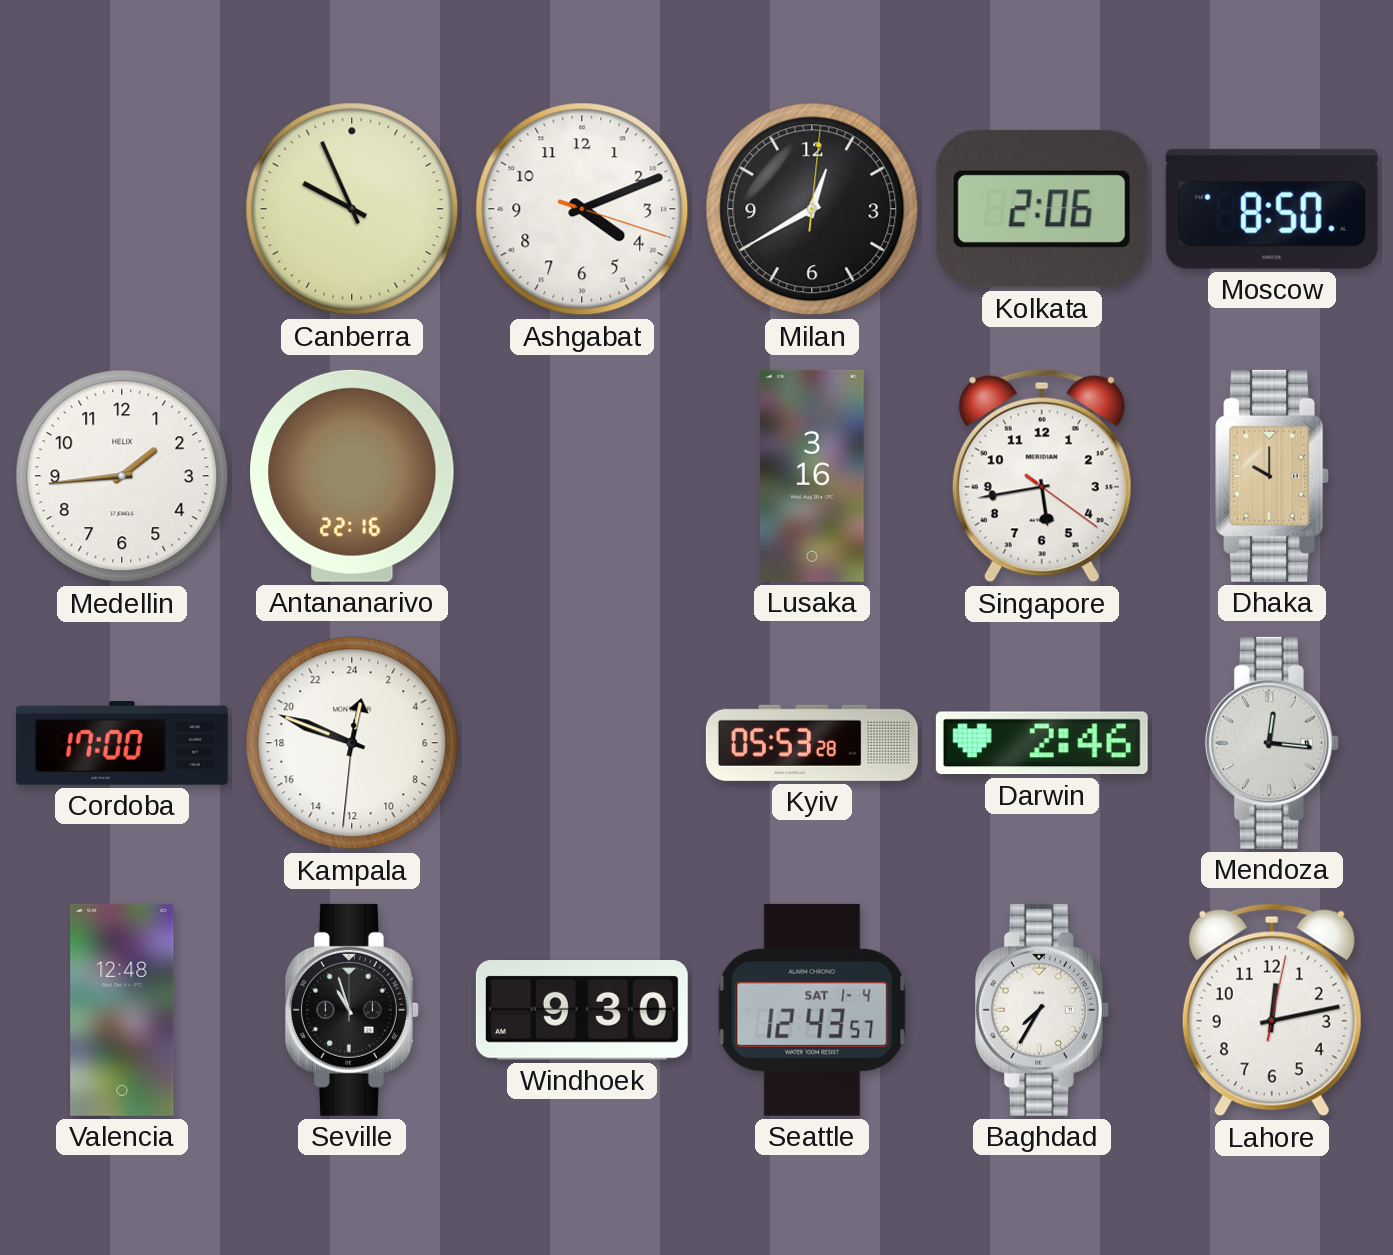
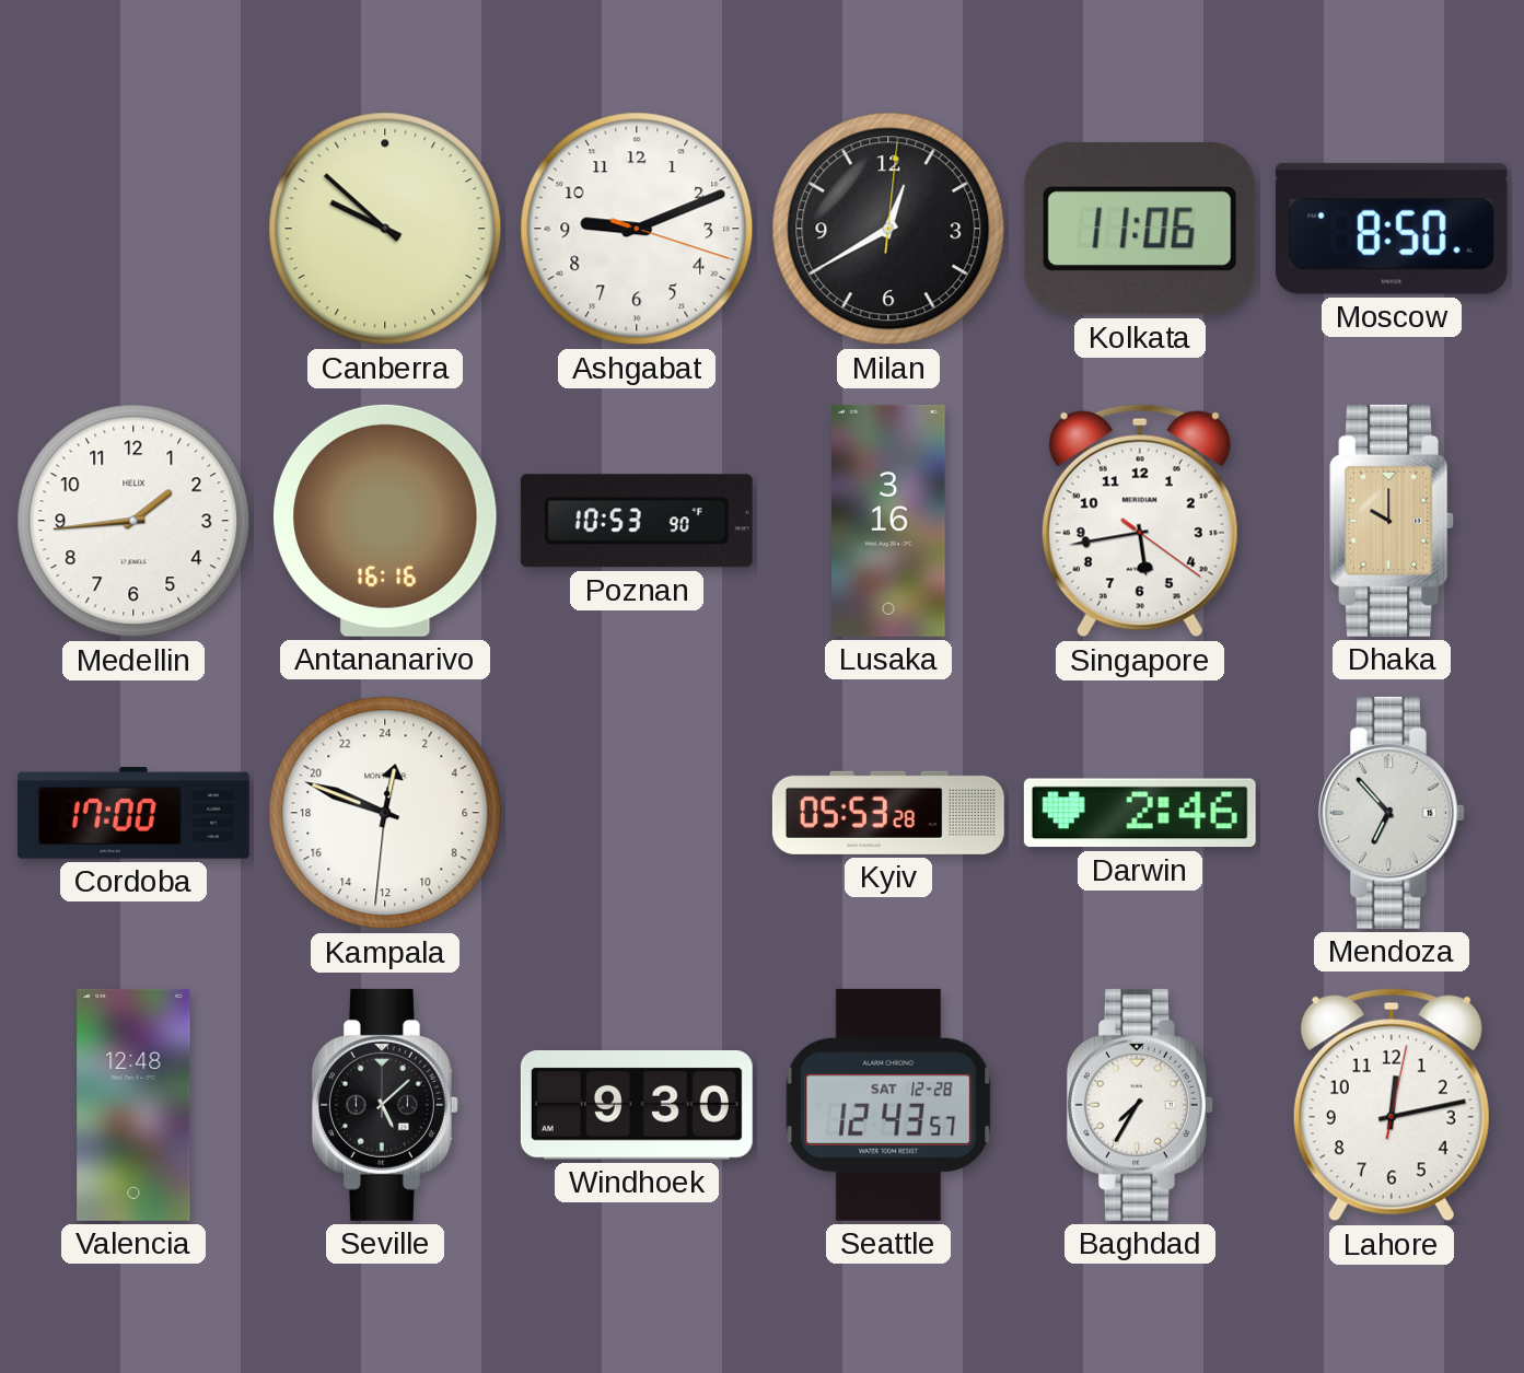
Canberra: 9:56 -> 9:52 (385, 229)
Ashgabat: 4:11 -> 9:11 (637, 229)
Kolkata: 2:06 -> 11:06 (1140, 229)
Antananarivo: 22:16 -> 16:16 (385, 521)
Poznan: none -> 10:53 (637, 521)
Mendoza: 12:16 -> 6:53 (1392, 813)
Seville: 10:57 -> 5:08 (385, 1105)
Seattle date: SAT 1-4 -> SAT 12-28 (888, 1105)
